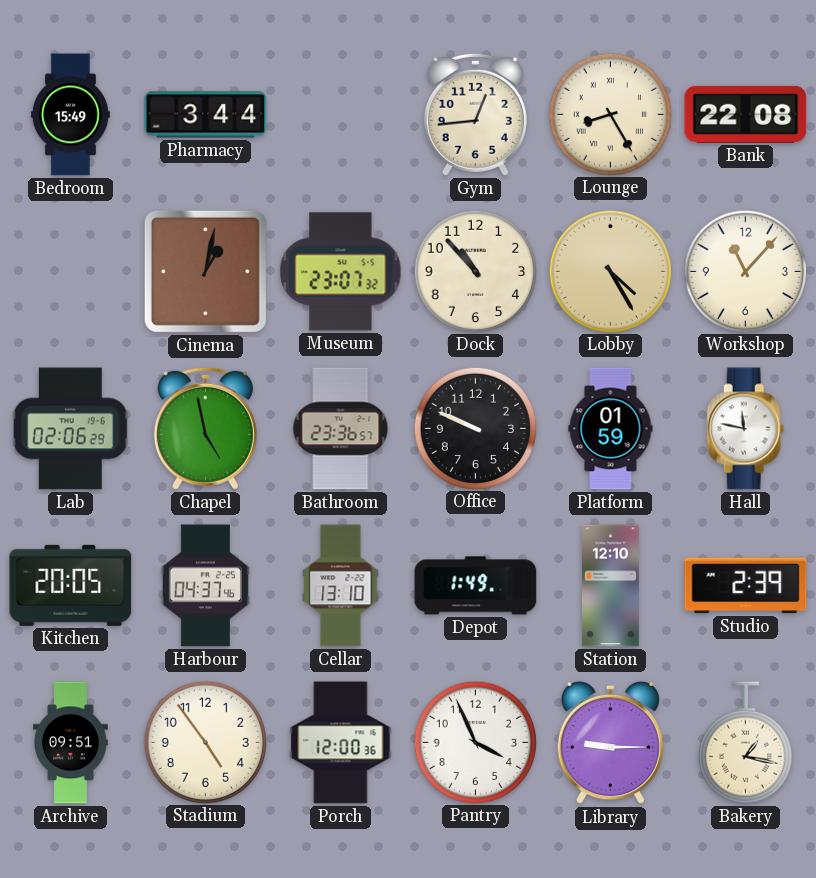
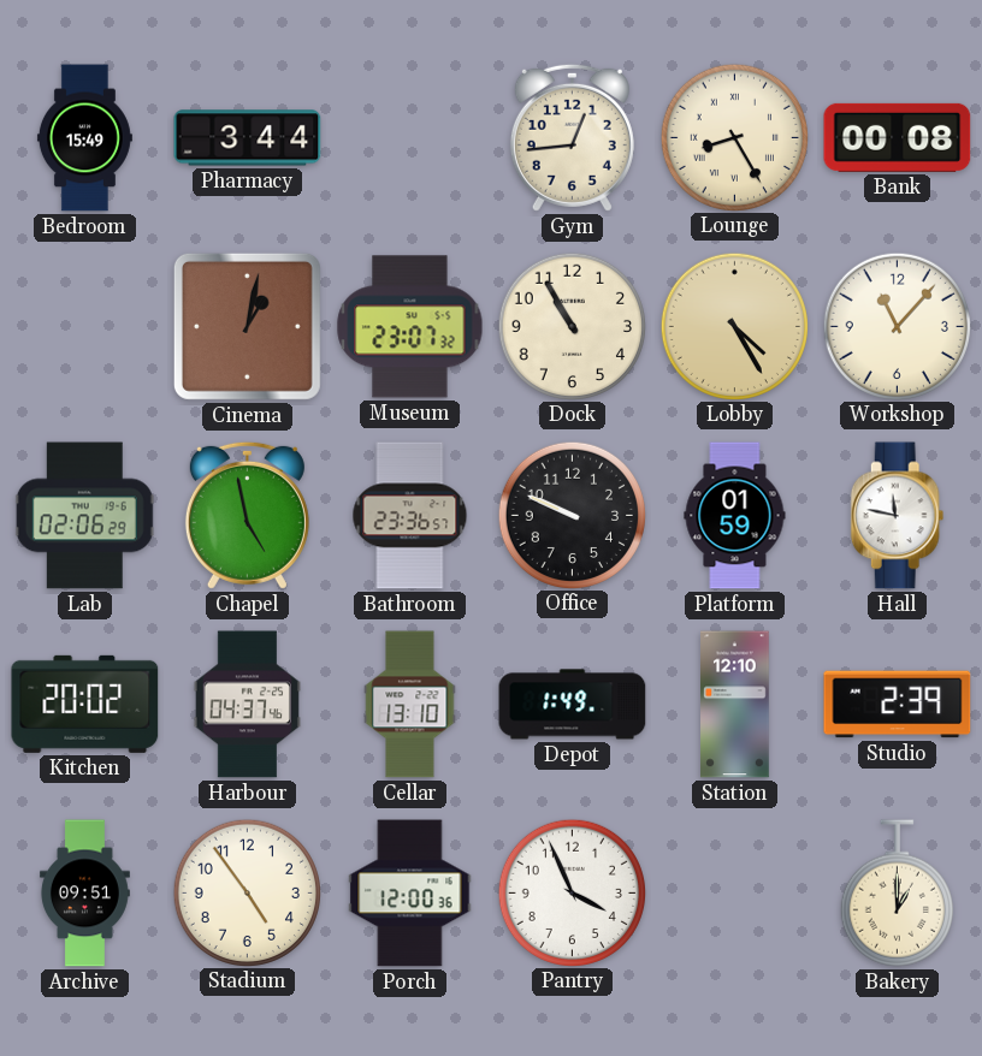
Bank: 22:08 -> 00:08 (898, 137)
Dock: 10:53 -> 10:55 (572, 326)
Kitchen: 20:05 -> 20:02 (85, 704)
Library: 9:15 -> none (610, 743)
Bakery: 1:17 -> 1:00 (897, 894)
